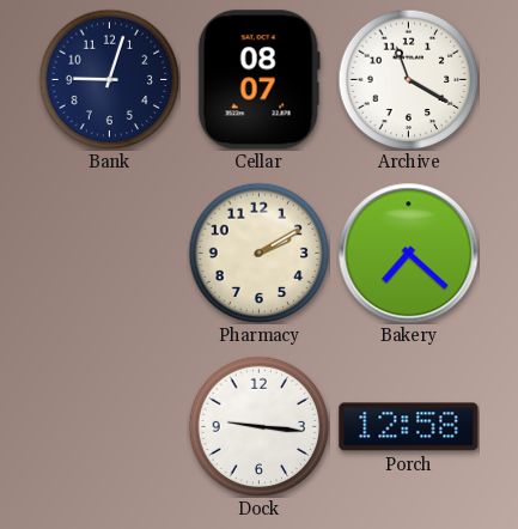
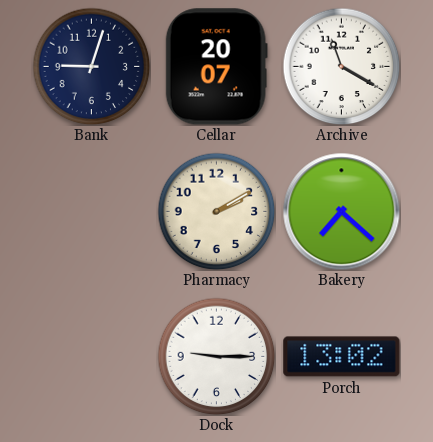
Cellar: 08:07 -> 20:07 (216, 67)
Dock: 9:16 -> 9:15 (216, 356)
Porch: 12:58 -> 13:02 (342, 357)
